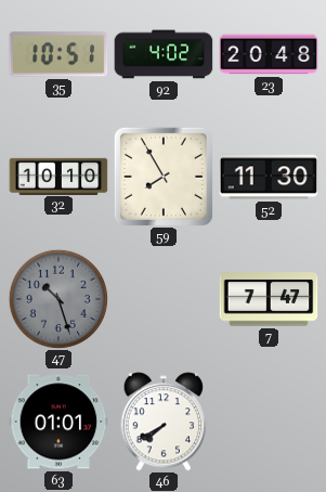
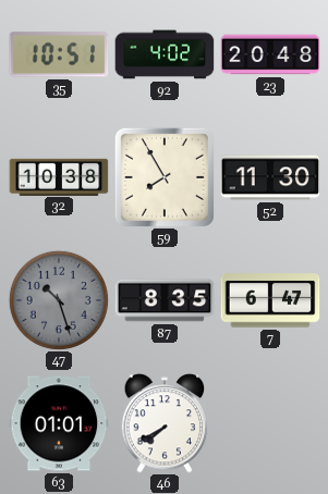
32: 10:10 -> 10:38 (59, 176)
87: none -> 8:35 (165, 300)
7: 7:47 -> 6:47 (270, 300)
